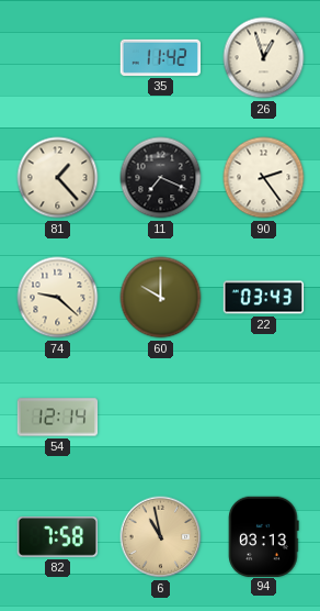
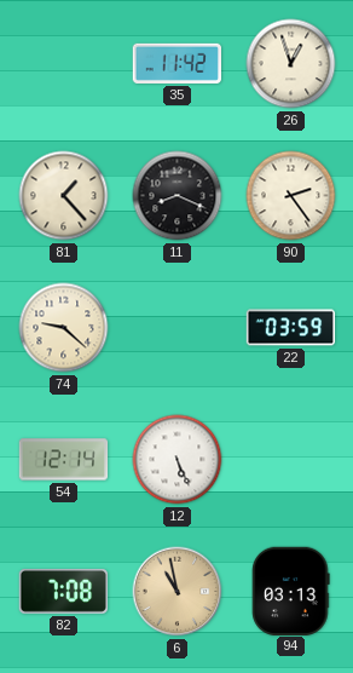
11: 7:19 -> 8:19 (178, 196)
60: 10:00 -> none (161, 298)
22: 03:43 -> 03:59 (291, 328)
12: none -> 5:26 (178, 460)
82: 7:58 -> 7:08 (63, 592)
